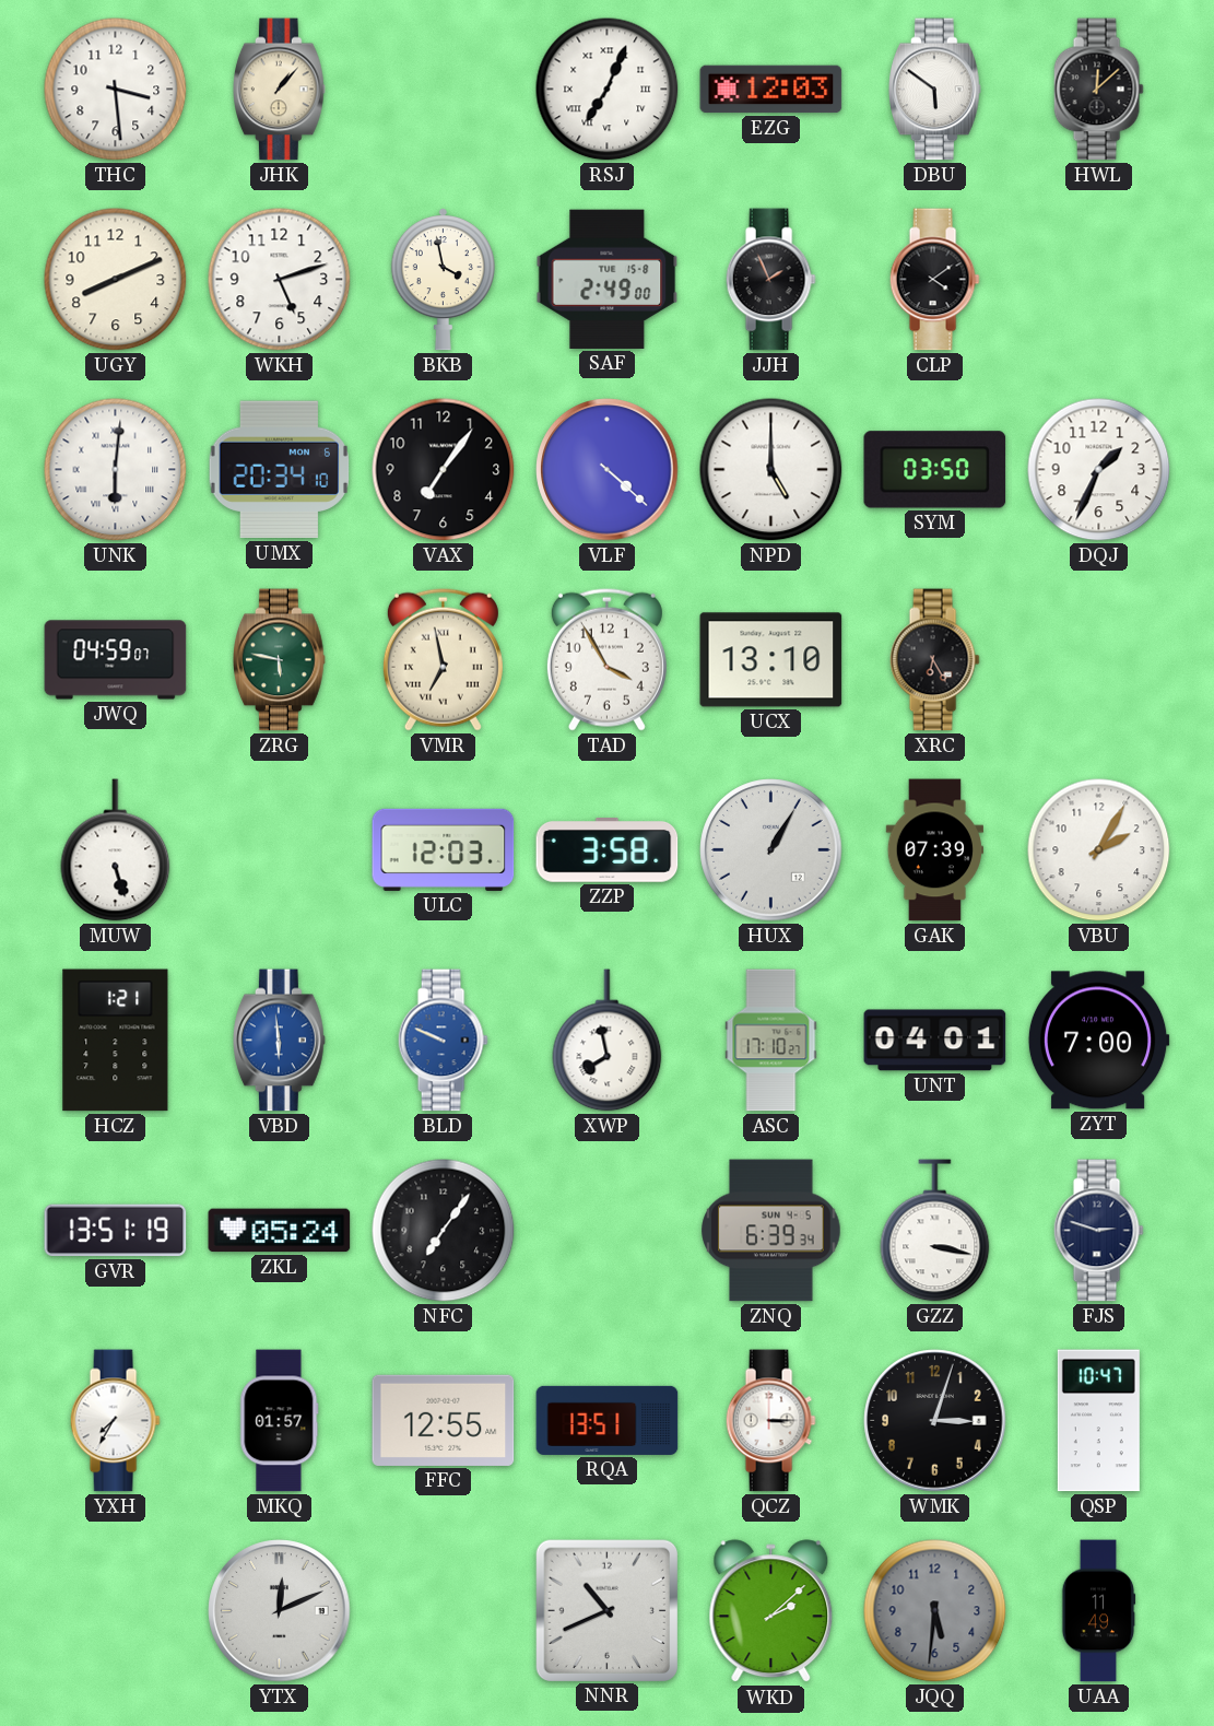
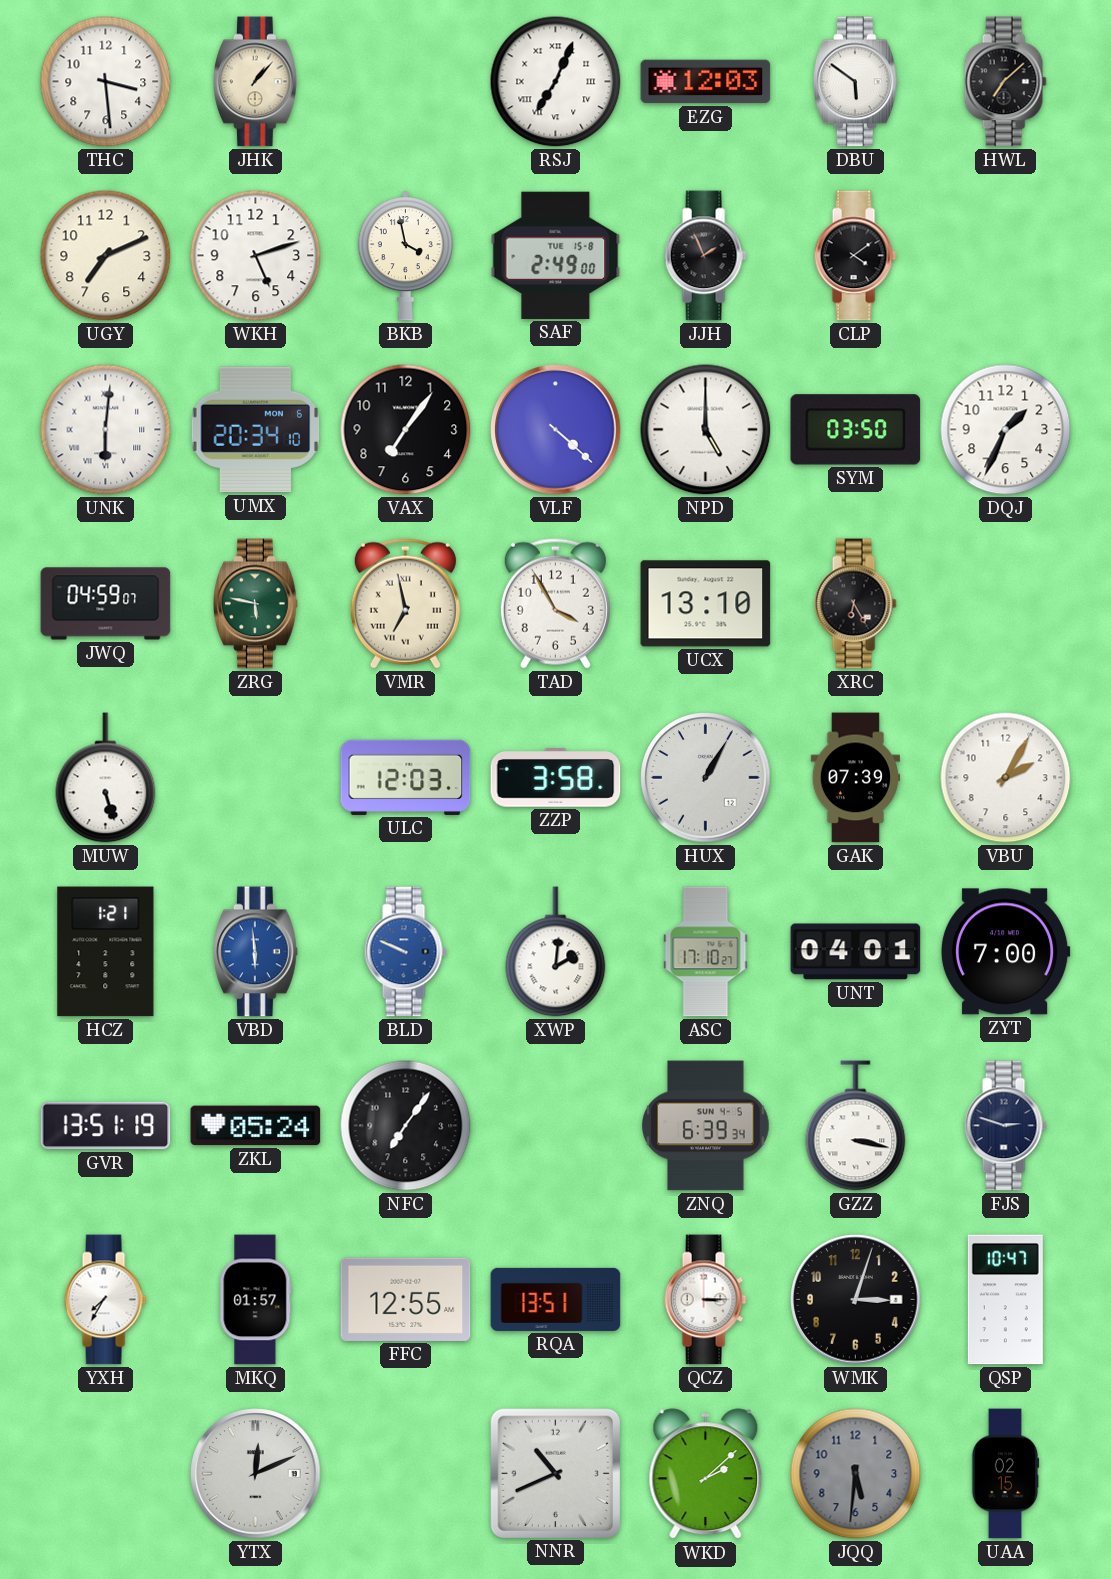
HWL: 12:08 -> 7:08 (1005, 82)
UGY: 8:11 -> 7:11 (106, 256)
XWP: 7:58 -> 2:01 (556, 952)
UAA: 11:49 -> 02:15 (1005, 1474)
